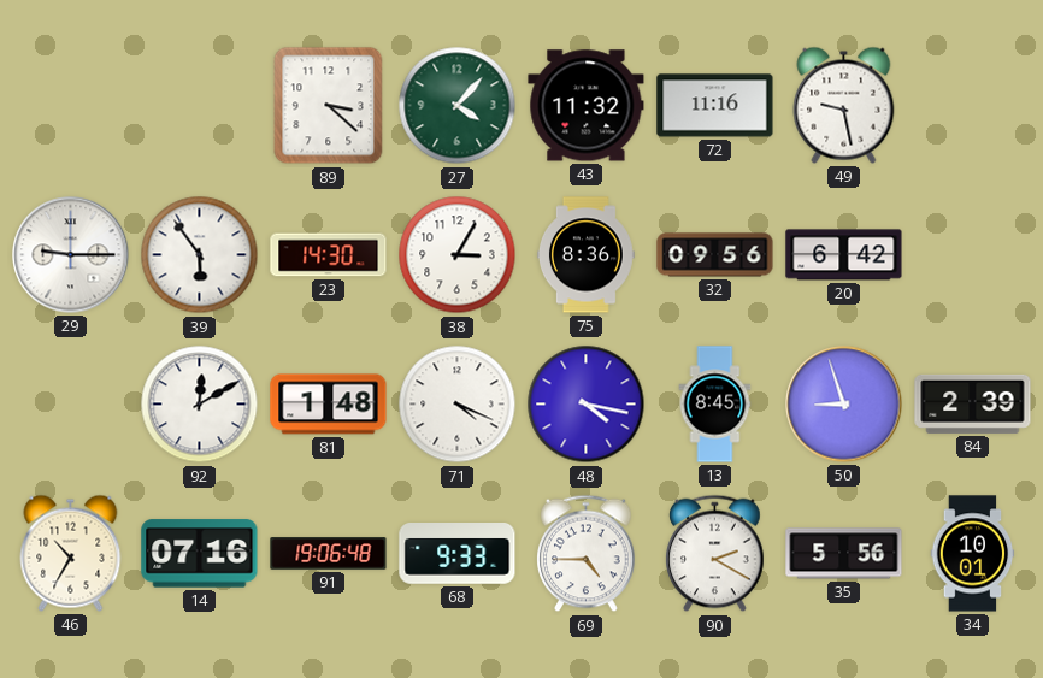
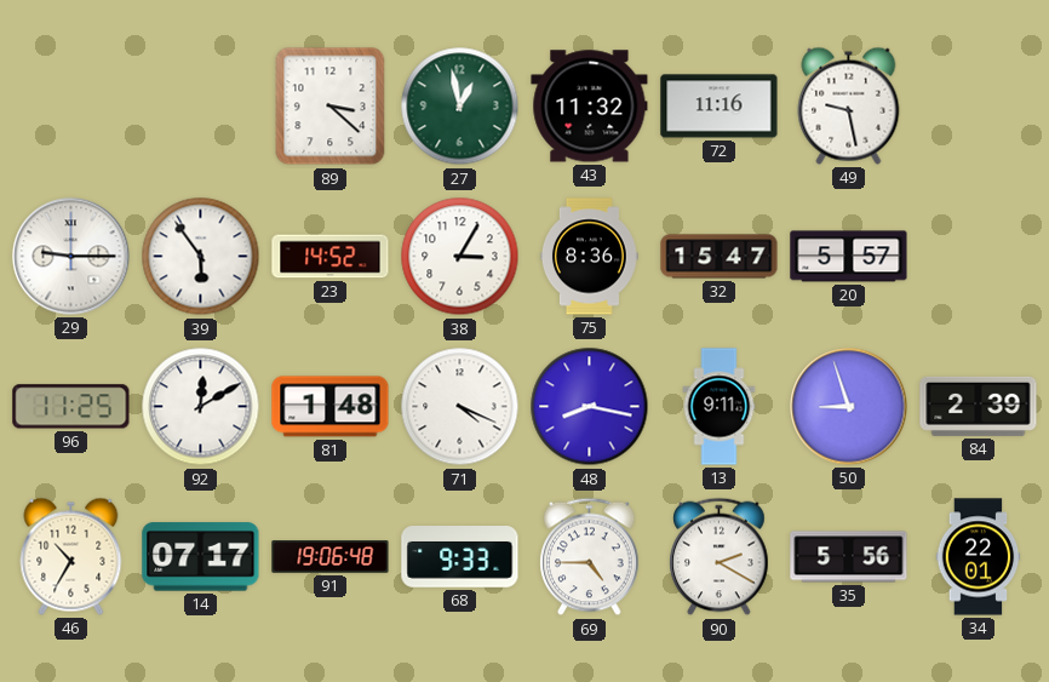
27: 4:07 -> 12:58 (460, 107)
23: 14:30 -> 14:52 (331, 257)
32: 09:56 -> 15:47 (720, 257)
20: 6:42 -> 5:57 (849, 257)
96: none -> 11:25 (71, 407)
48: 4:17 -> 8:17 (590, 407)
13: 8:45 -> 9:11 (720, 407)
14: 07:16 -> 07:17 (201, 557)
34: 10:01 -> 22:01 (979, 557)
